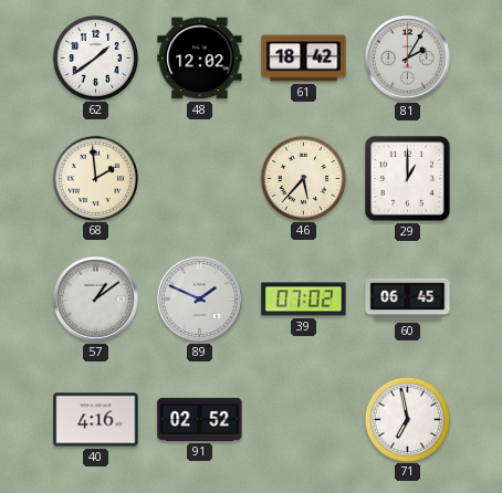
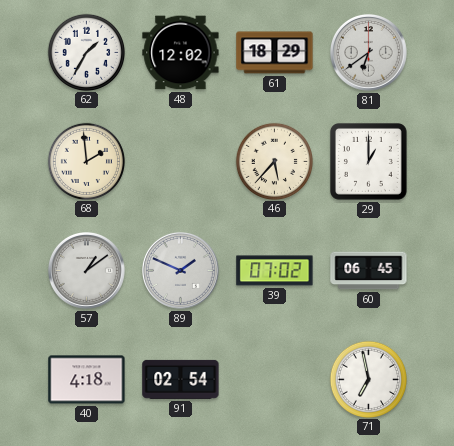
62: 1:39 -> 1:35 (86, 52)
61: 18:42 -> 18:29 (275, 53)
81: 2:05 -> 6:39 (368, 52)
40: 4:16 -> 4:18 (87, 380)
91: 02:52 -> 02:54 (181, 379)
